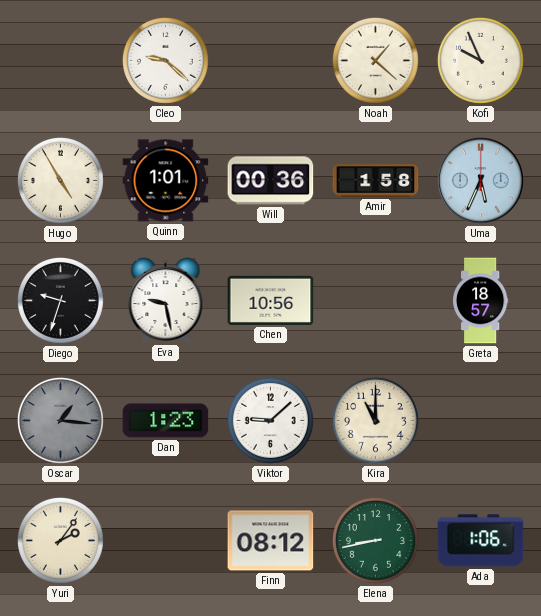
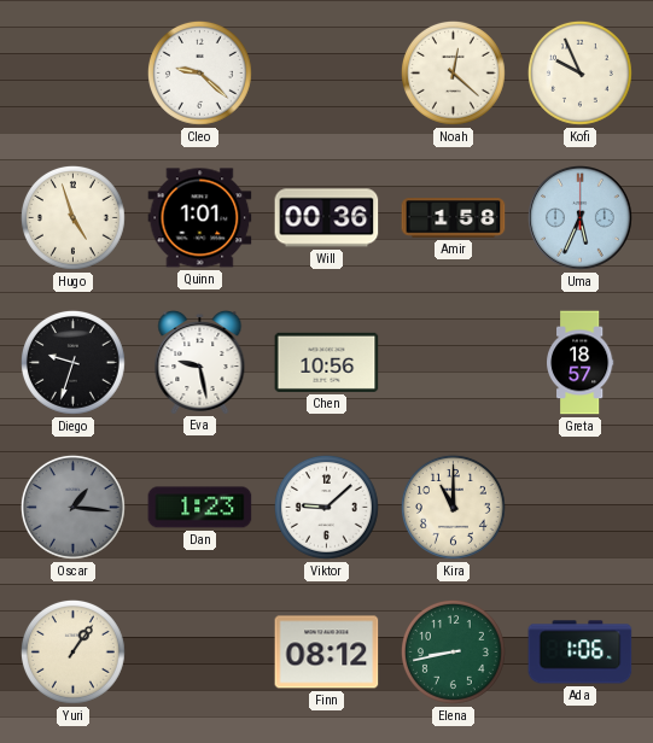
Noah: 1:22 -> 12:22 (453, 72)
Hugo: 4:55 -> 4:57 (72, 217)
Yuri: 2:06 -> 1:06 (72, 651)
